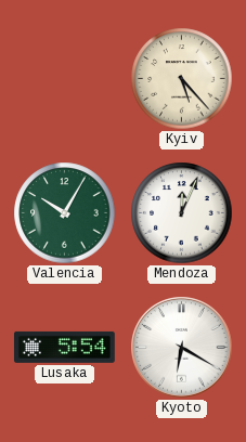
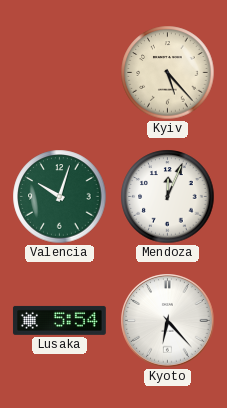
Valencia: 10:05 -> 10:03 (60, 197)
Kyoto: 6:20 -> 6:23 (168, 321)
